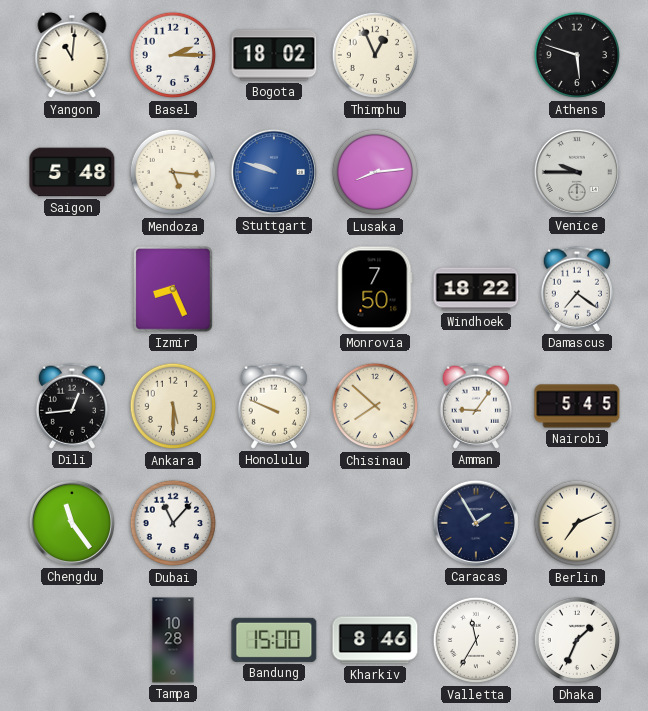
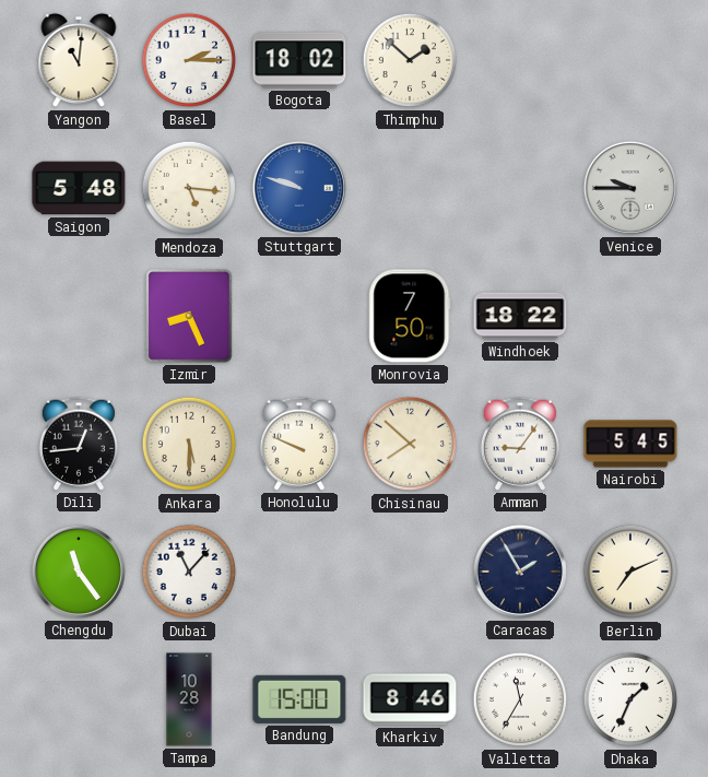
Thimphu: 12:56 -> 1:52 (410, 60)
Athens: 5:48 -> none (577, 55)
Lusaka: 8:14 -> none (375, 172)
Damascus: 7:21 -> none (577, 289)
